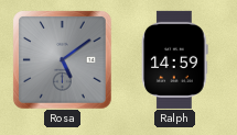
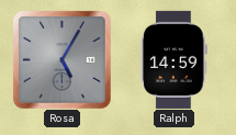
Rosa: 5:09 -> 5:05 (61, 59)
